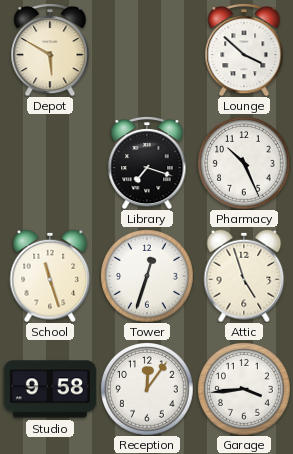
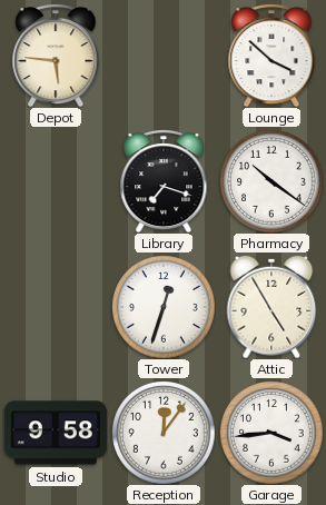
Depot: 5:50 -> 5:46 (56, 56)
Pharmacy: 10:26 -> 10:21 (271, 181)
School: 11:27 -> none (50, 276)
Attic: 4:57 -> 4:55 (271, 307)
